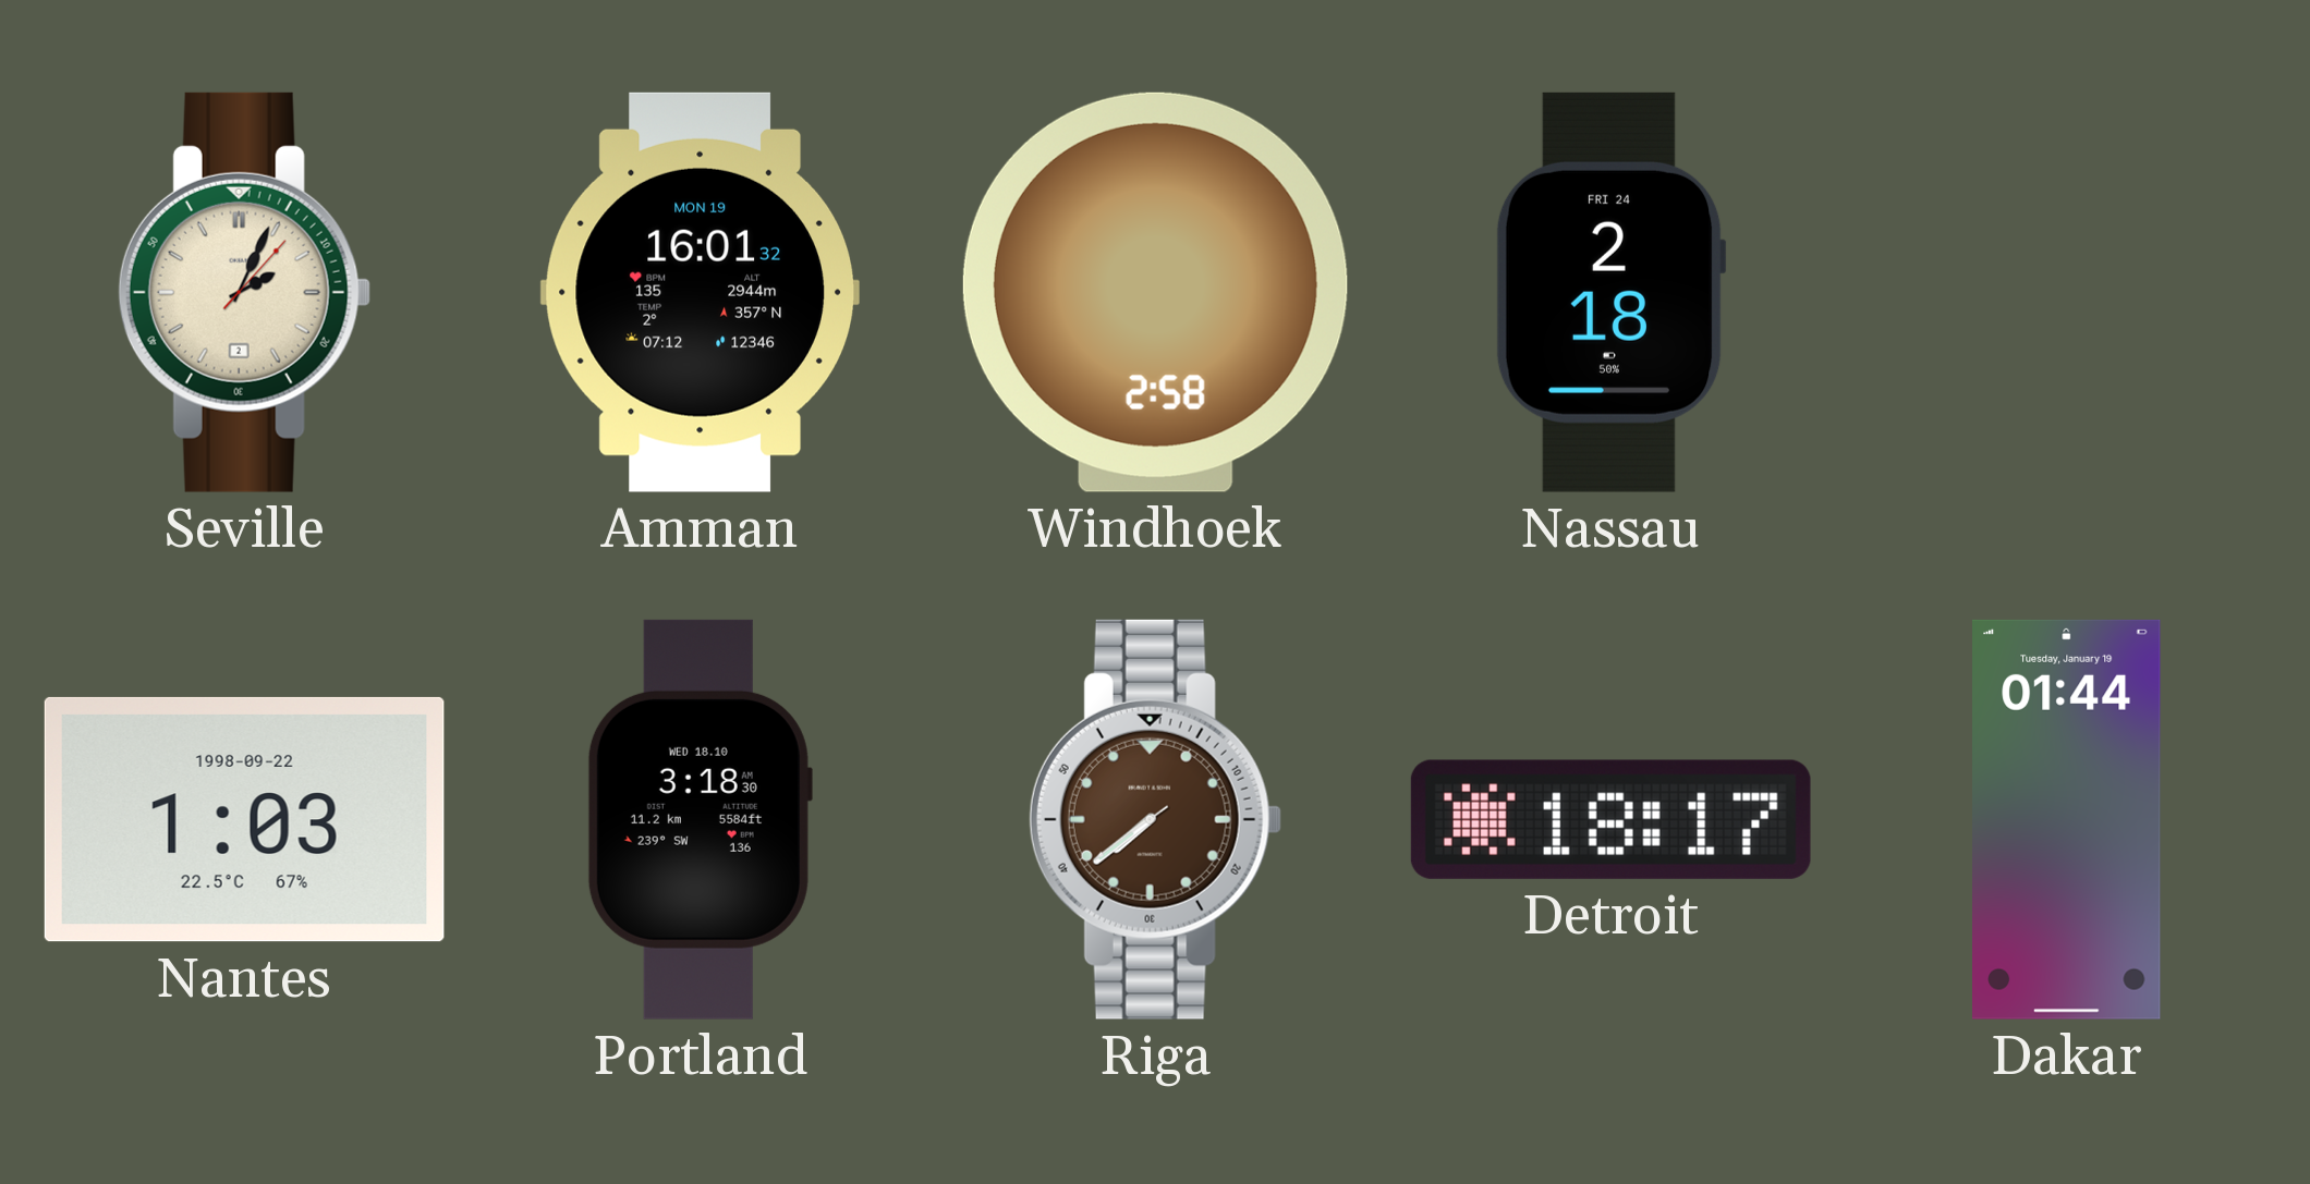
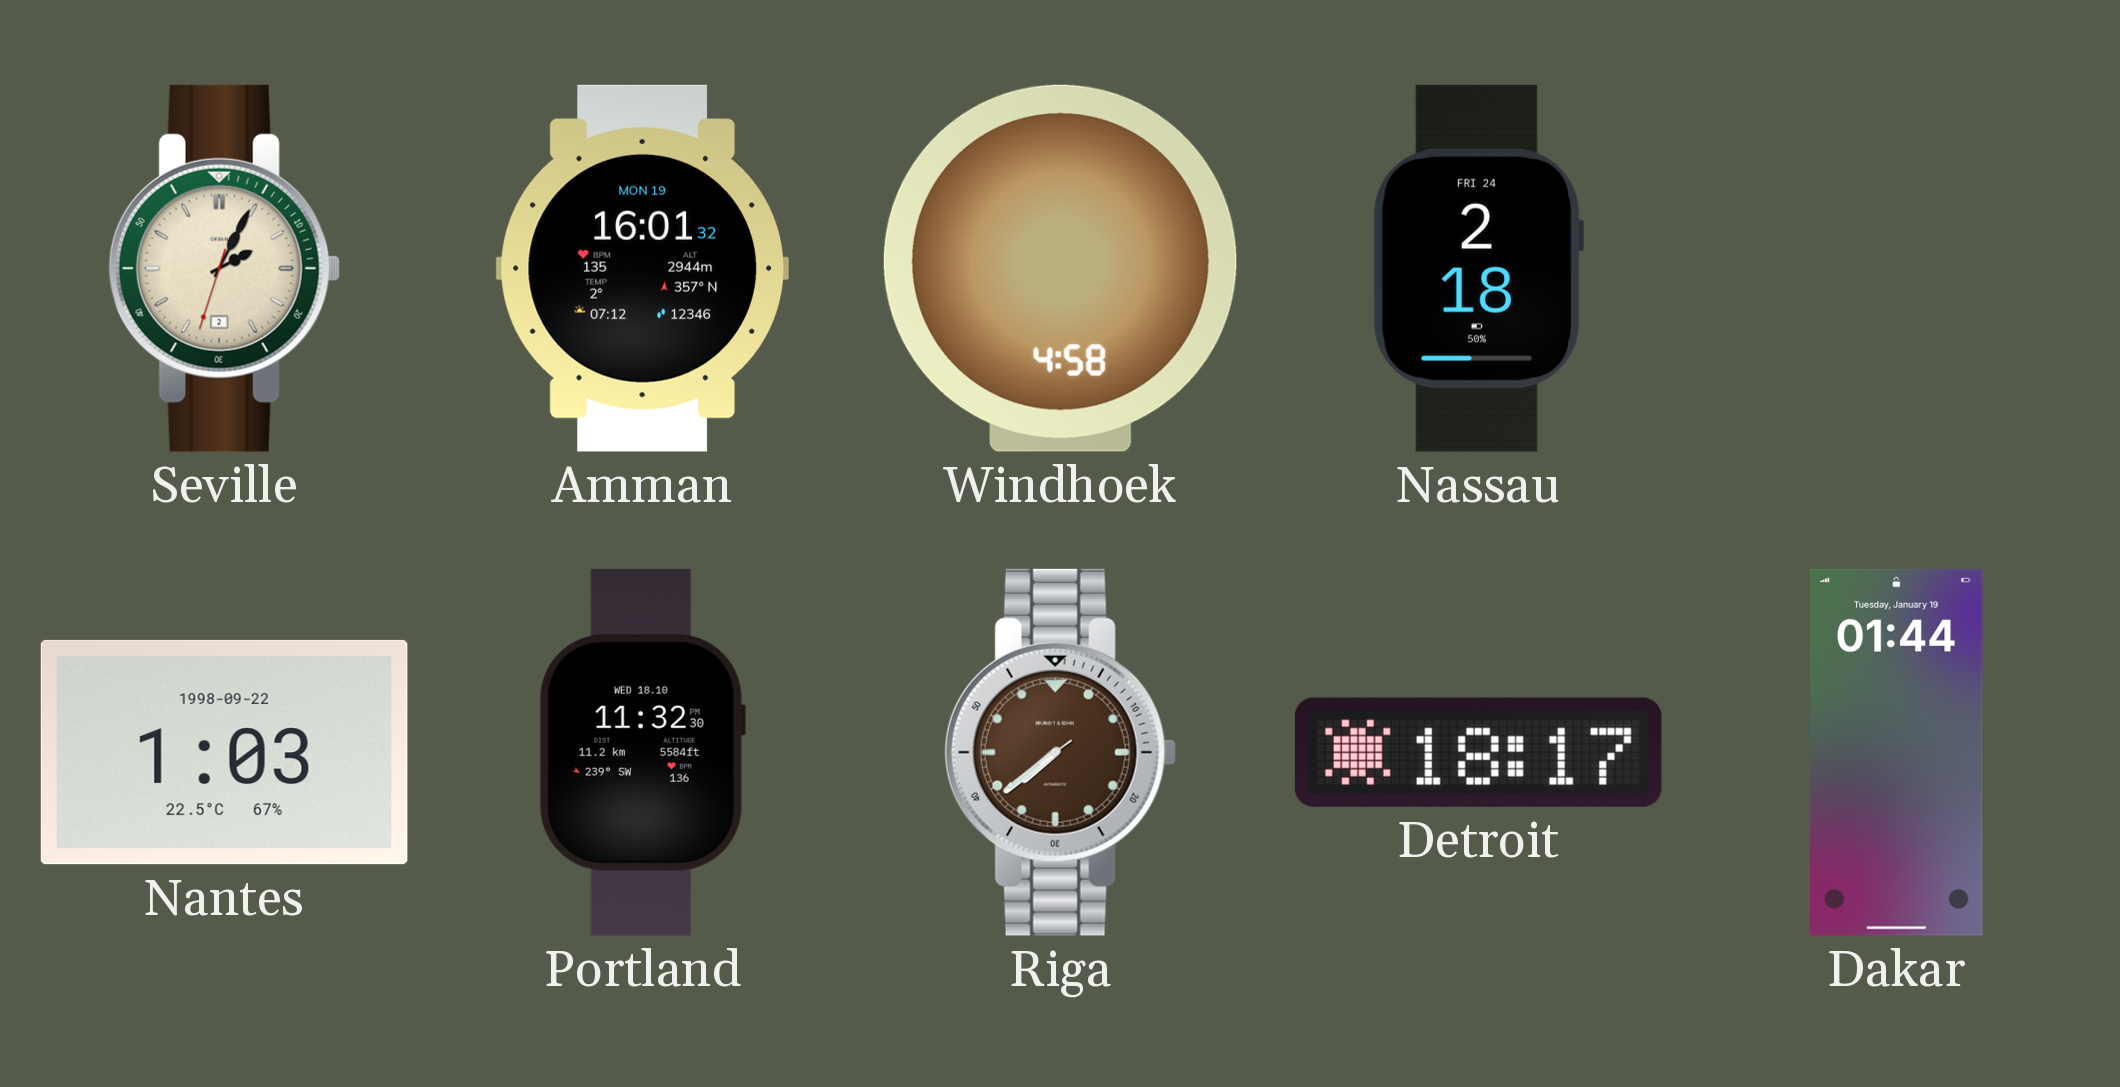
Seville: 2:04:07 -> 2:04:33 (224, 268)
Windhoek: 2:58 -> 4:58 (1060, 268)
Portland: 3:18 -> 11:32 (642, 752)
